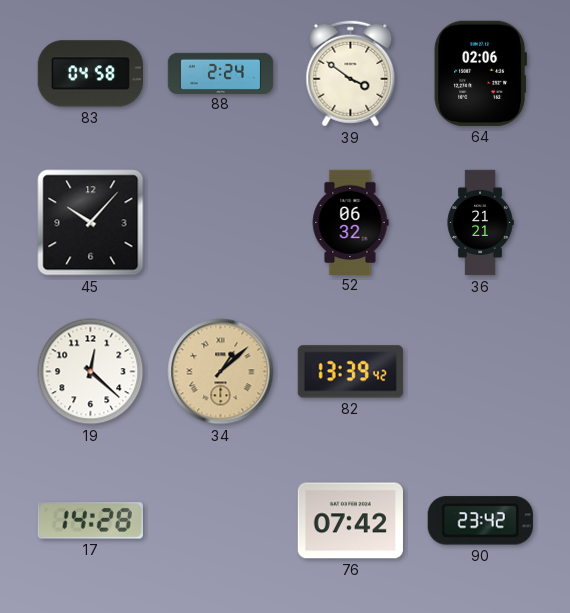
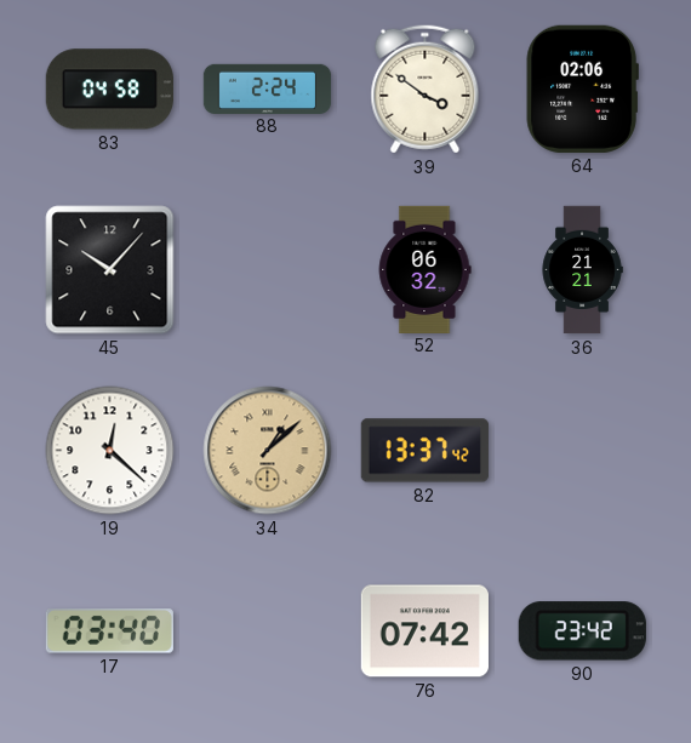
82: 13:39 -> 13:37 (424, 451)
17: 14:28 -> 03:40 (109, 631)
